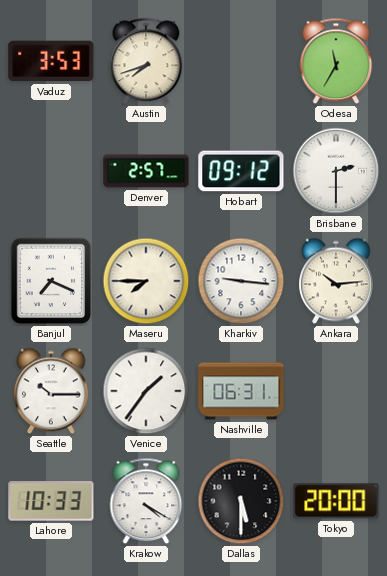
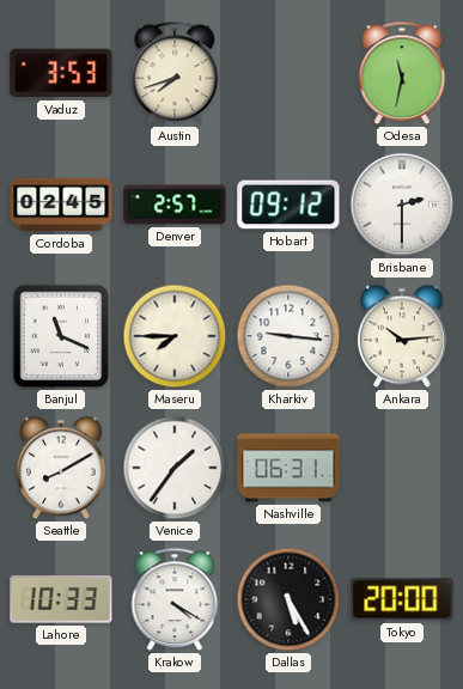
Odesa: 11:35 -> 11:32 (402, 73)
Cordoba: none -> 02:45 (61, 205)
Banjul: 7:19 -> 11:19 (61, 336)
Seattle: 10:15 -> 8:10 (62, 468)
Dallas: 5:30 -> 5:25 (288, 599)
